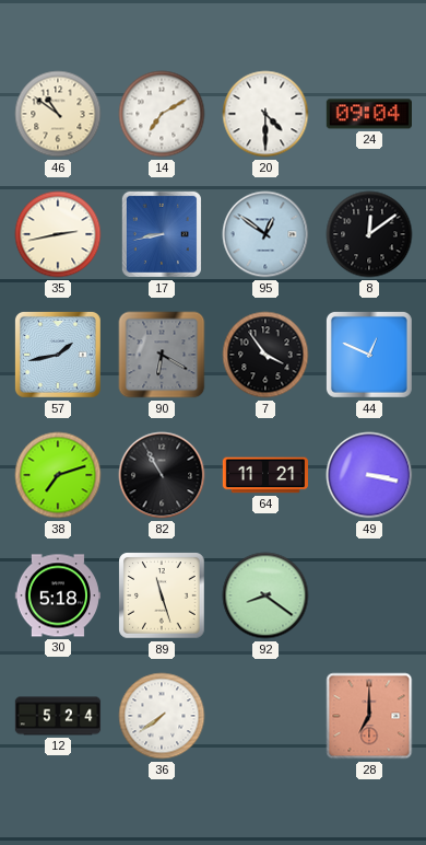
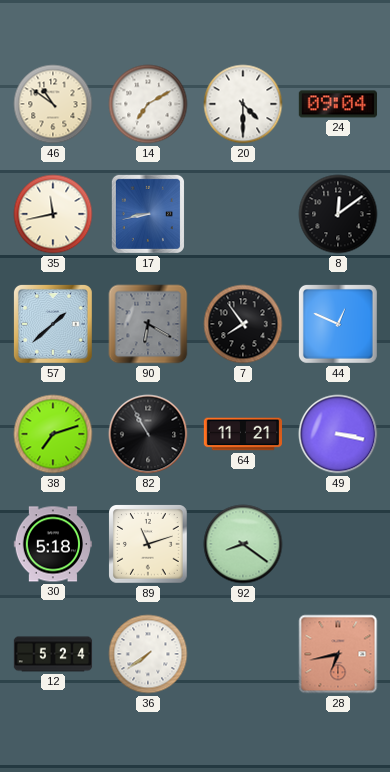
35: 2:43 -> 11:43 (53, 214)
95: 12:51 -> none (265, 234)
57: 1:43 -> 1:38 (53, 324)
7: 3:54 -> 7:54 (243, 324)
89: 11:27 -> 11:12 (148, 544)
28: 7:00 -> 6:43 (338, 654)
